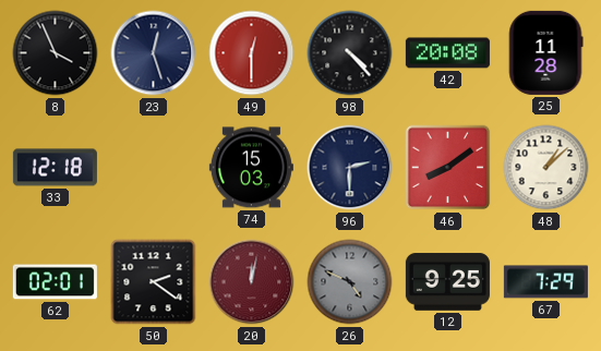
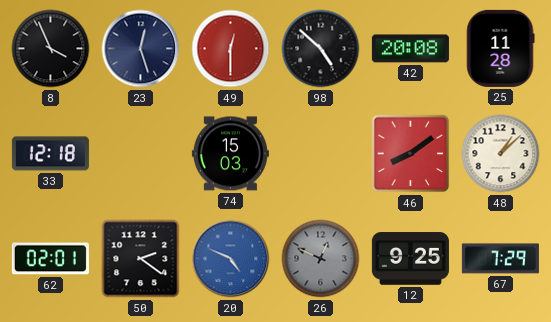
98: 4:23 -> 4:52 (321, 49)
96: 2:30 -> none (350, 168)
20: 12:02 -> 4:49 (231, 259)
20 dial: burgundy -> blue (231, 259)
26: 4:49 -> 12:49 (321, 259)
